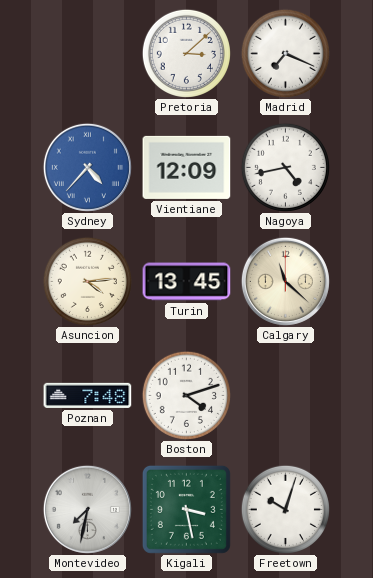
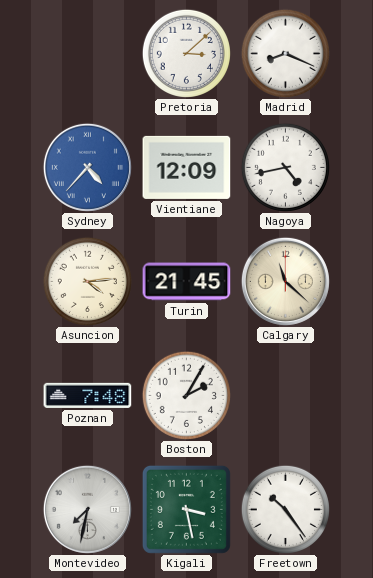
Madrid: 7:19 -> 8:19 (285, 53)
Turin: 13:45 -> 21:45 (187, 282)
Boston: 4:12 -> 2:05 (186, 395)
Freetown: 10:03 -> 10:24 (285, 509)
